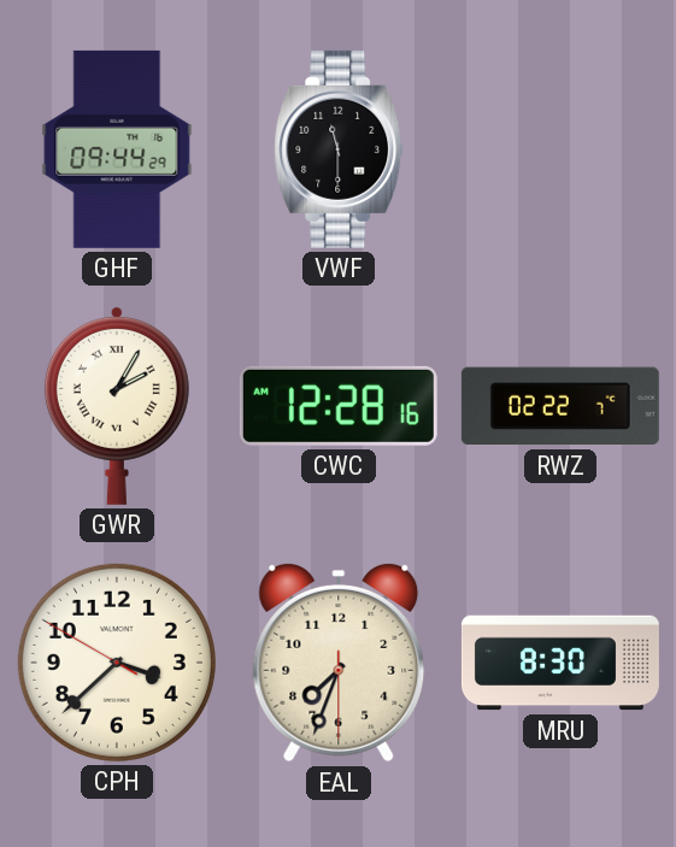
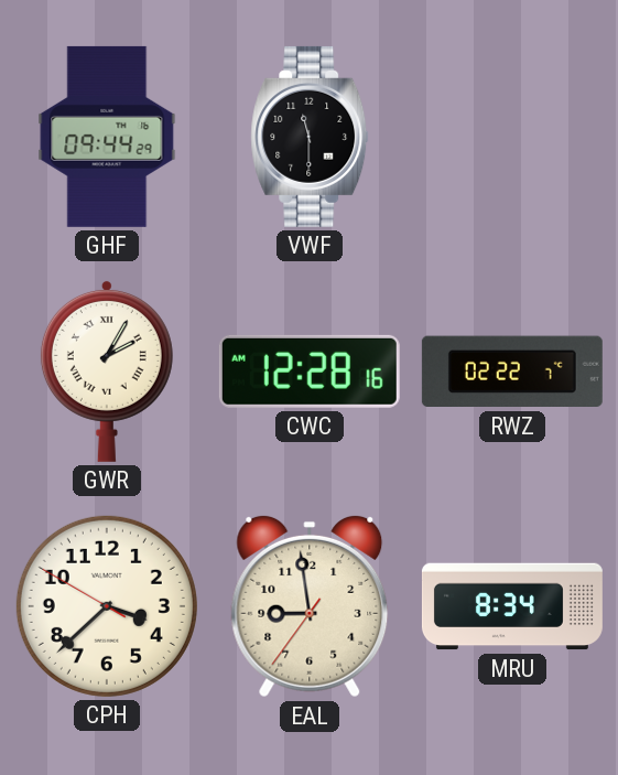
EAL: 7:33 -> 8:58 (310, 606)
MRU: 8:30 -> 8:34 (512, 606)
